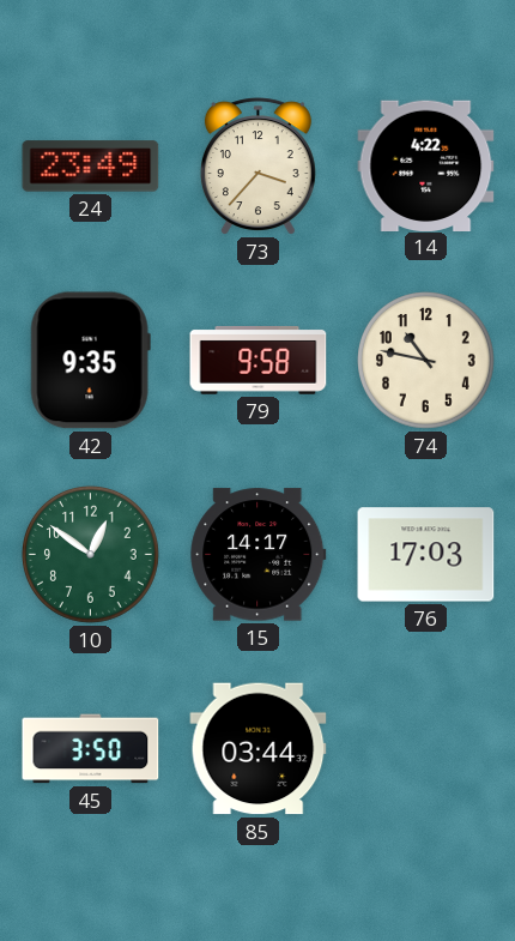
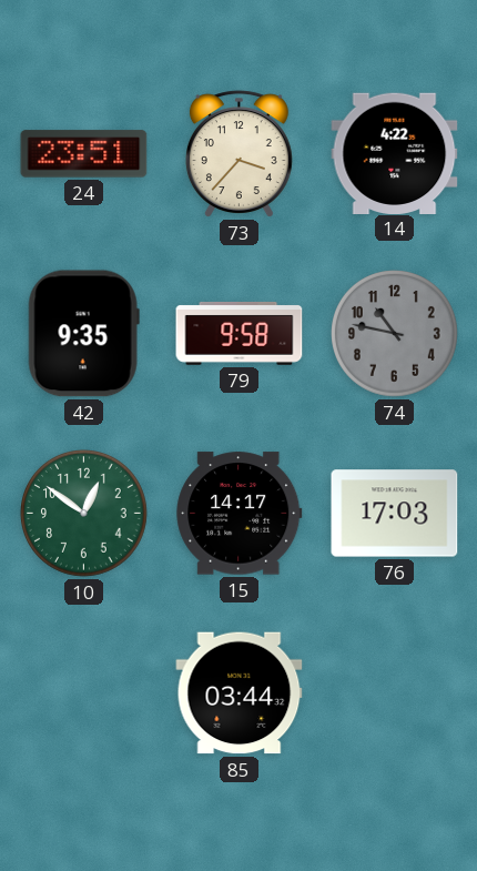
24: 23:49 -> 23:51 (84, 154)
74 dial: cream -> grey (395, 334)
45: 3:50 -> none (91, 749)
